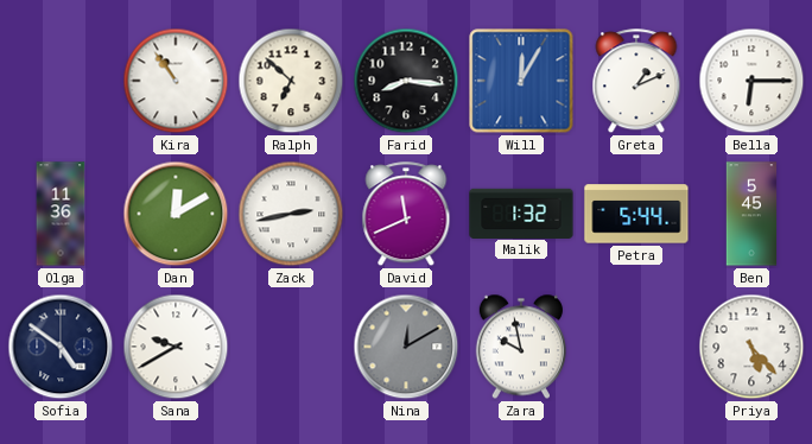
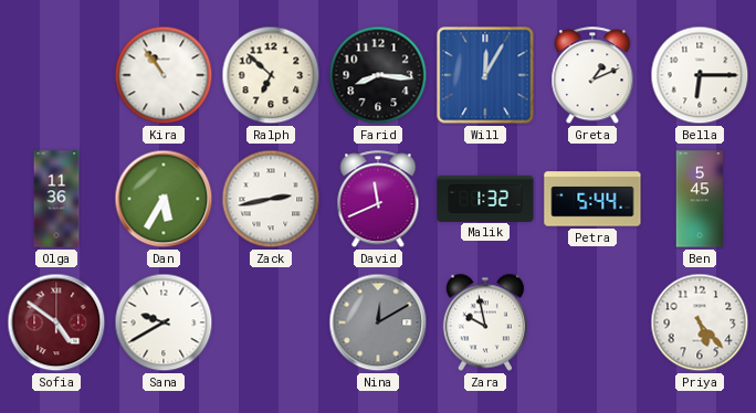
Dan: 12:10 -> 5:35 (164, 199)
Sofia dial: navy -> burgundy (56, 322)
